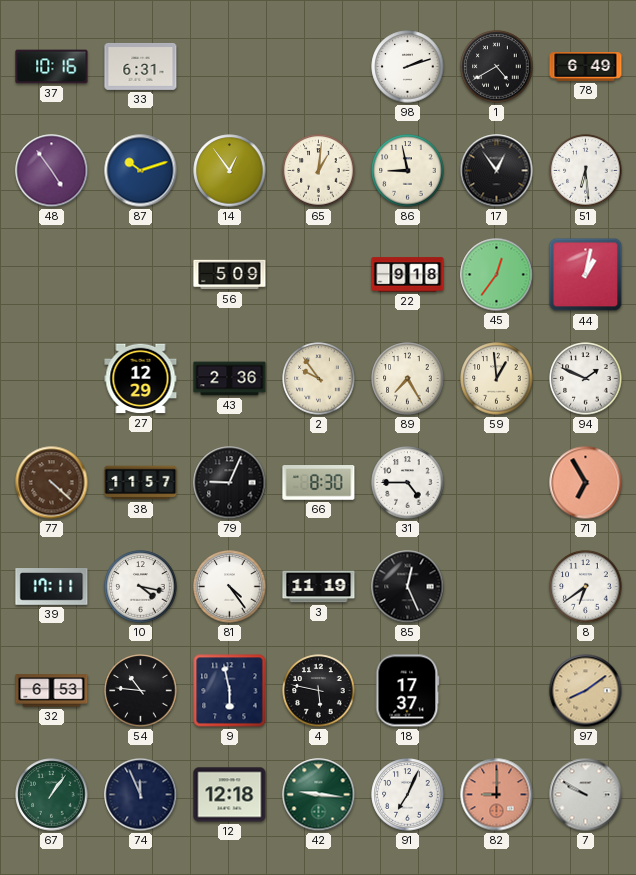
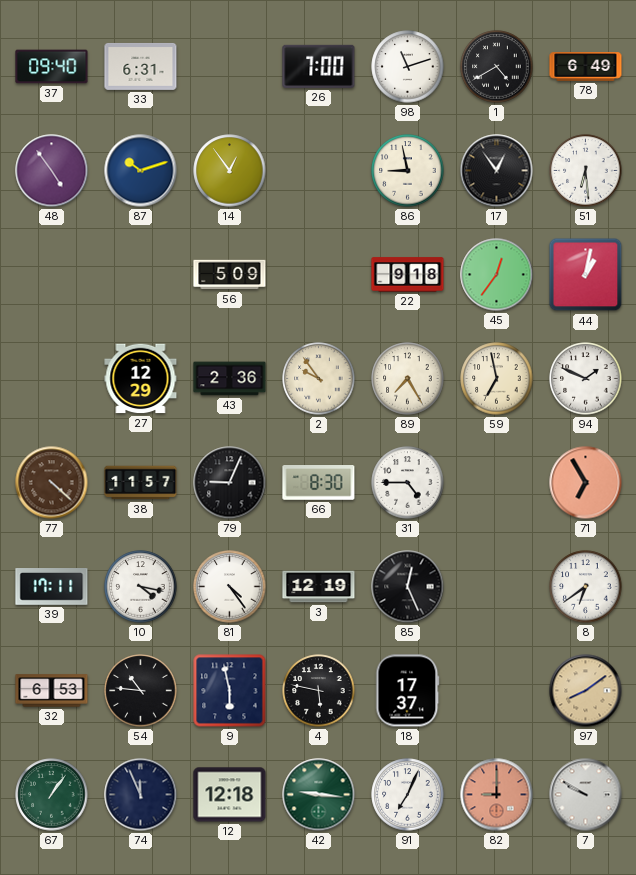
37: 10:16 -> 09:40 (52, 67)
26: none -> 7:00 (319, 66)
98: 2:12 -> 11:12 (408, 67)
65: 1:01 -> none (319, 171)
59: 12:59 -> 6:58 (497, 379)
3: 11:19 -> 12:19 (319, 587)
